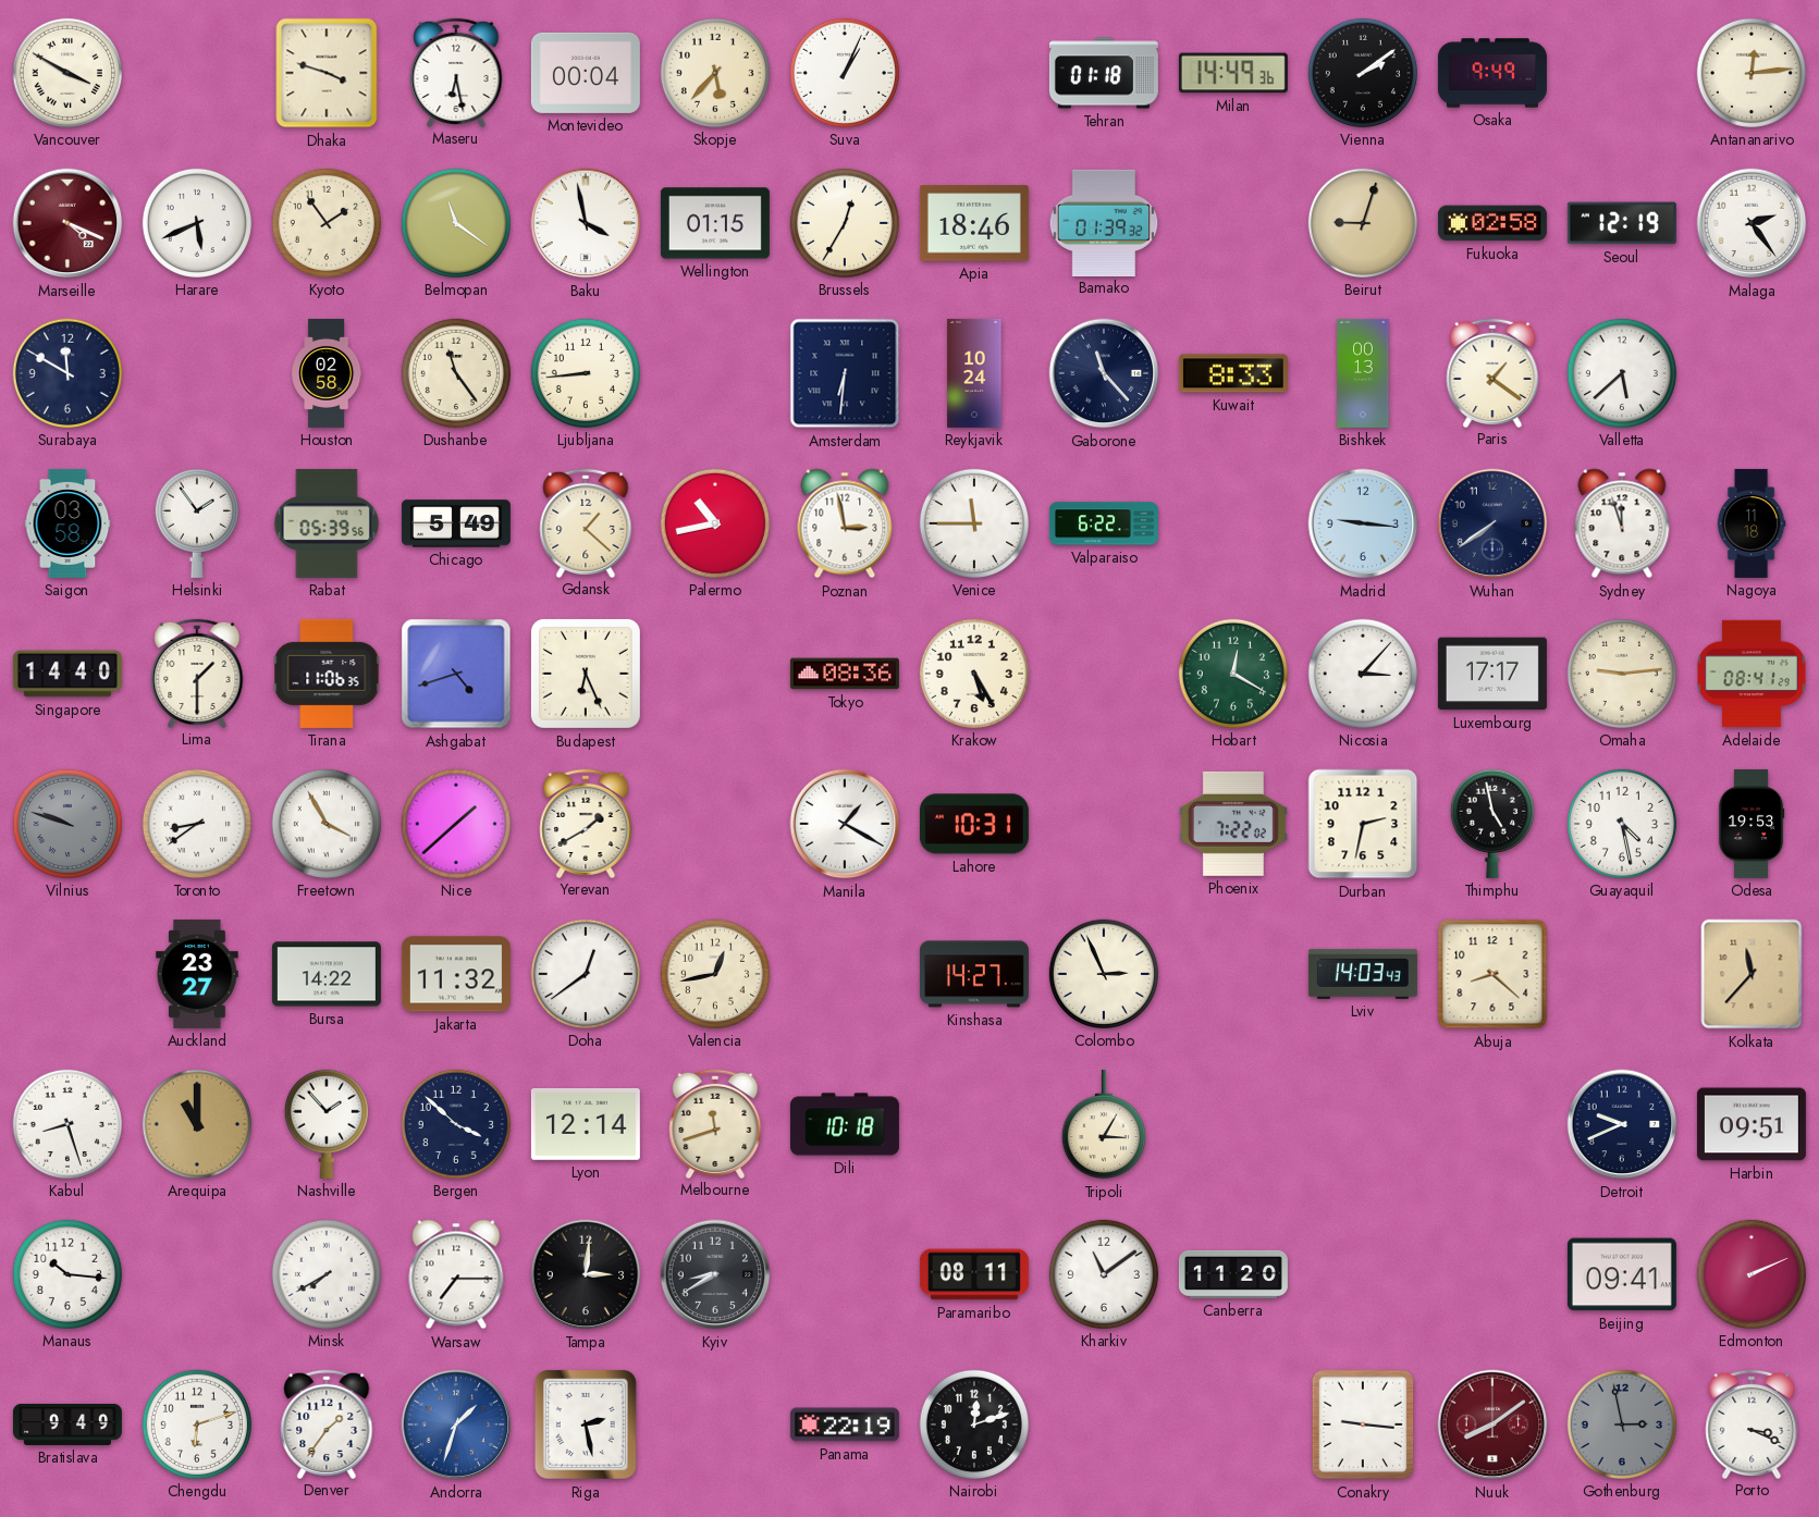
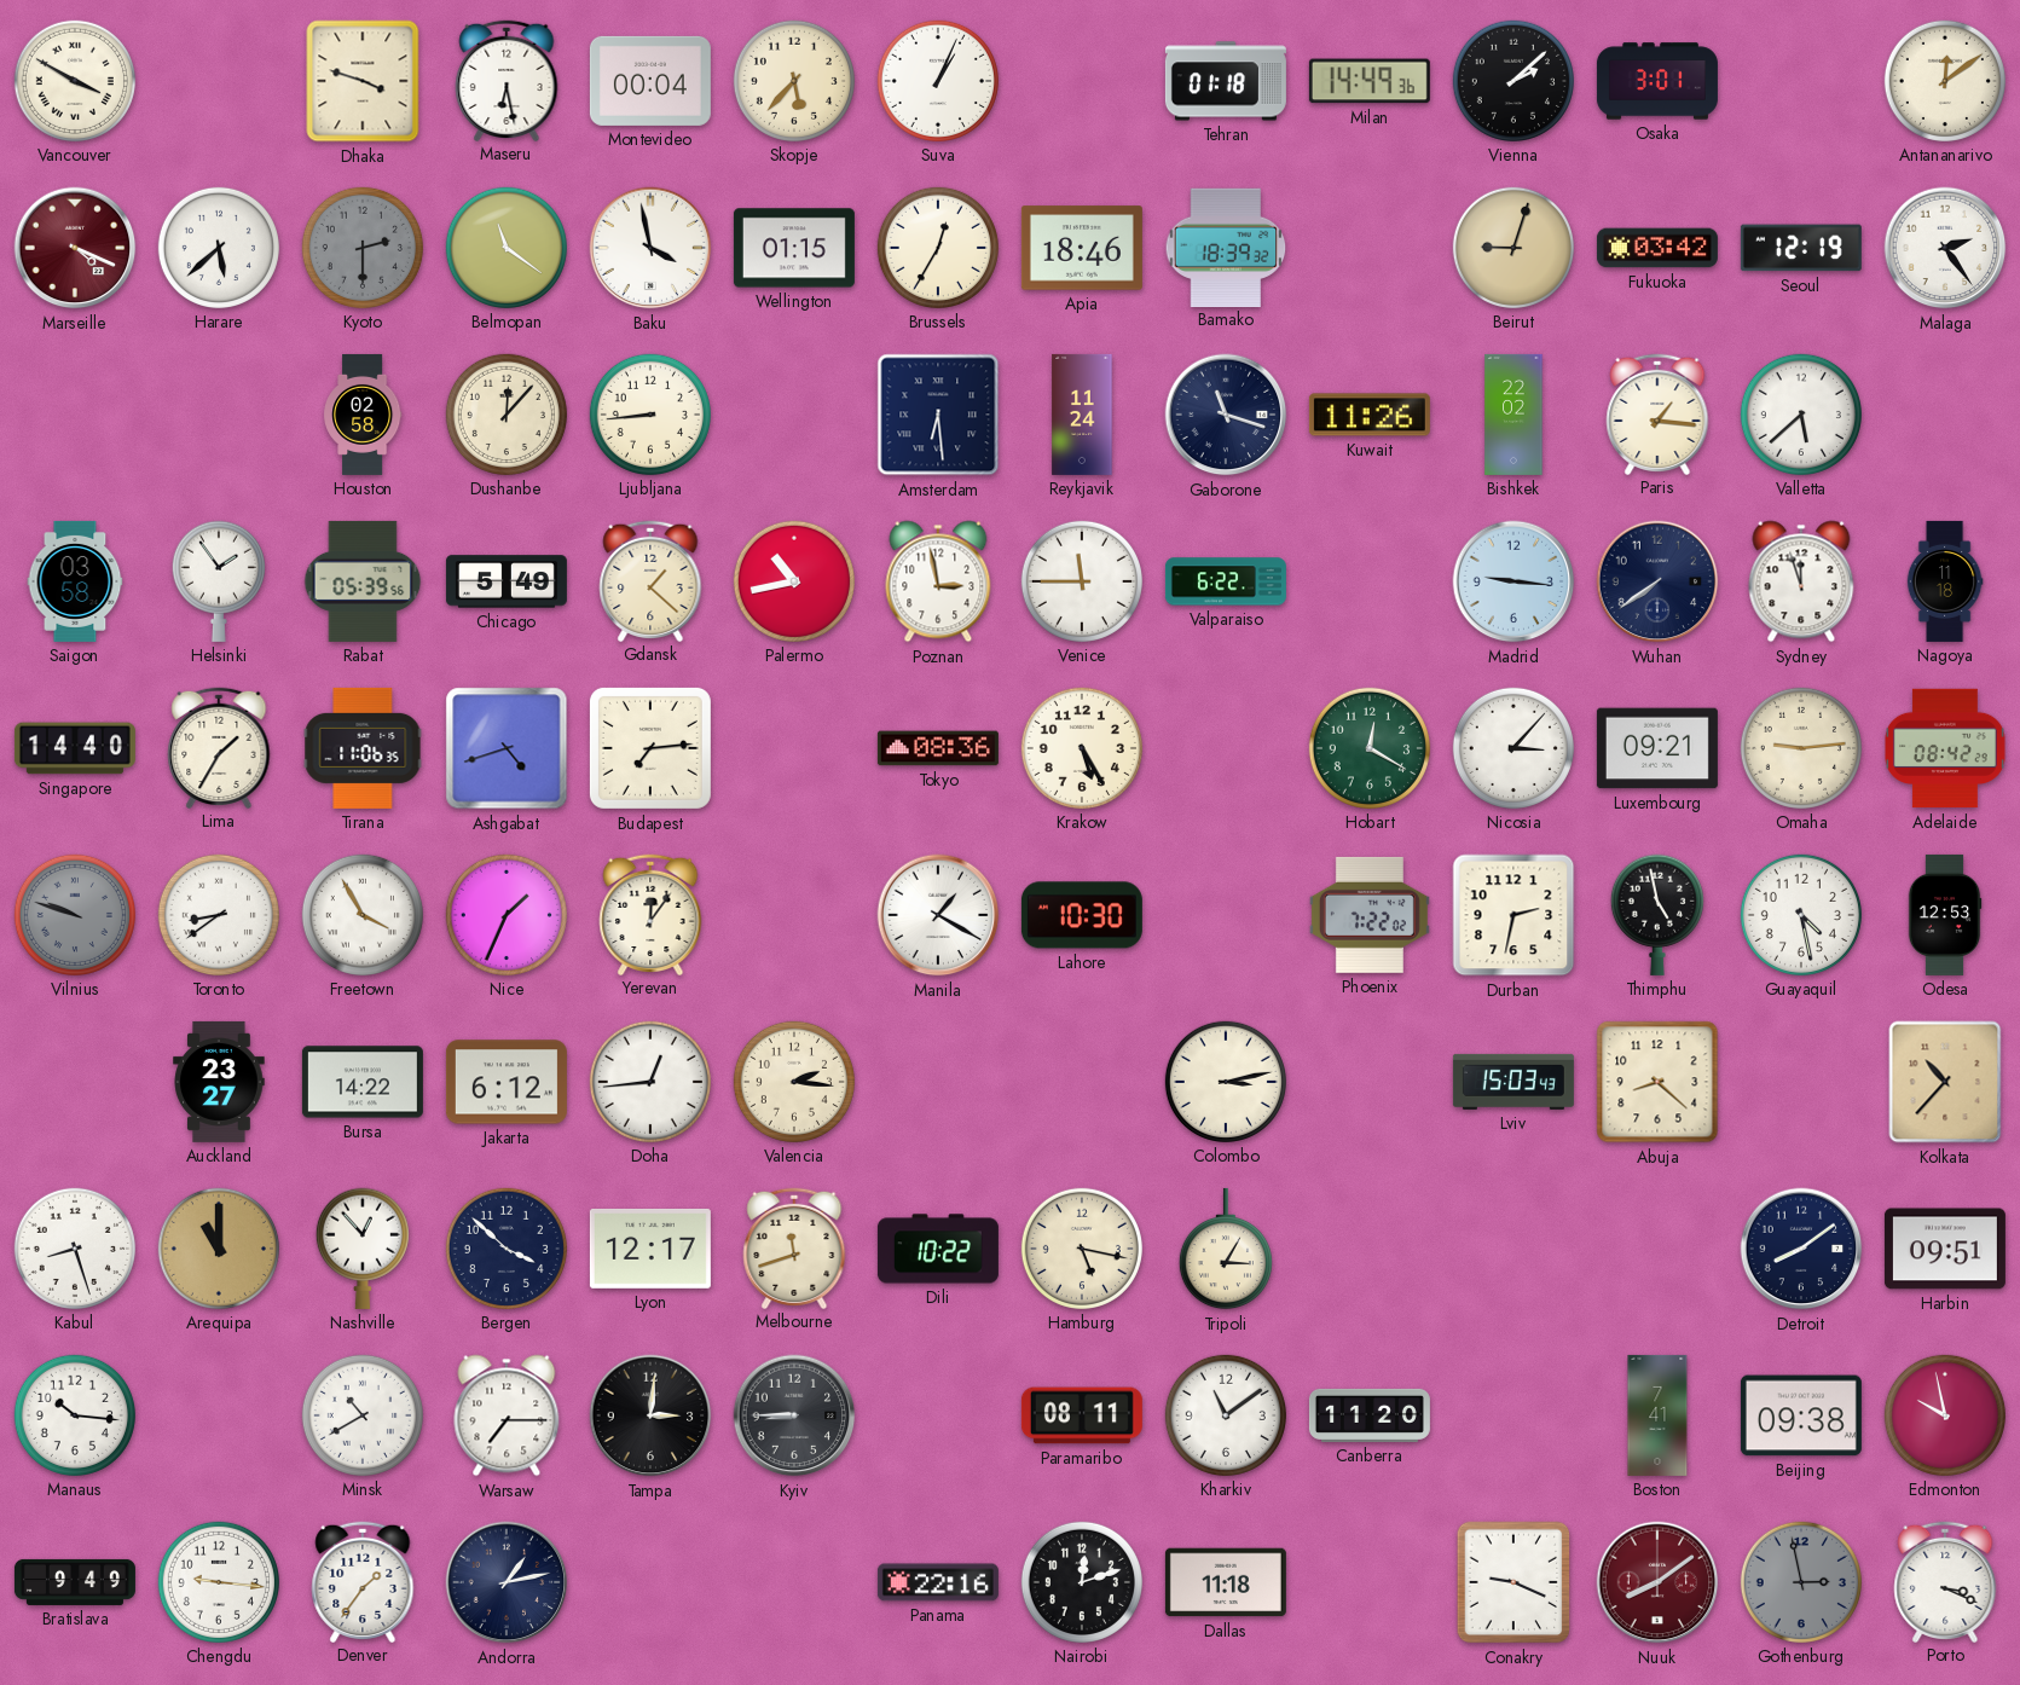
Vienna: 2:09 -> 2:08 (1513, 81)
Osaka: 9:49 -> 3:01 (1657, 81)
Antananarivo: 12:14 -> 12:09 (1945, 81)
Harare: 5:41 -> 5:38 (219, 248)
Kyoto: 1:54 -> 2:30 (363, 248)
Kyoto dial: cream -> grey (363, 248)
Bamako: 01:39 -> 18:39 (1226, 247)
Fukuoka: 02:58 -> 03:42 (1657, 248)
Surabaya: 11:50 -> none (67, 373)
Dushanbe: 11:24 -> 12:07 (507, 415)
Amsterdam: 6:31 -> 6:29 (938, 415)
Reykjavik: 10:24 -> 11:24 (1082, 415)
Gaborone: 11:23 -> 11:18 (1226, 415)
Kuwait: 8:33 -> 11:26 (1370, 415)
Bishkek: 00:13 -> 22:02 (1513, 415)
Paris: 1:21 -> 1:16 (1657, 413)
Lima: 1:30 -> 1:35 (219, 747)
Budapest: 6:26 -> 7:14 (650, 748)
Luxembourg: 17:17 -> 09:21 (1657, 748)
Adelaide: 08:41 -> 08:42 (1946, 748)
Nice: 1:38 -> 1:34 (507, 915)
Yerevan: 1:40 -> 12:06 (650, 914)
Lahore: 10:31 -> 10:30 (1082, 915)
Odesa: 19:53 -> 12:53 (1945, 915)
Jakarta: 11:32 -> 6:12 (507, 1082)
Doha: 12:39 -> 12:44 (650, 1082)
Valencia: 12:43 -> 2:16 (794, 1082)
Kinshasa: 14:27 -> none (974, 974)
Colombo: 2:56 -> 3:13 (1226, 1082)
Lviv: 14:03 -> 15:03 (1513, 1082)
Kolkata: 11:37 -> 10:37 (1945, 1082)
Nashville: 1:53 -> 12:53 (363, 1249)
Lyon: 12:14 -> 12:17 (650, 1249)
Dili: 10:18 -> 10:22 (938, 1249)
Hamburg: none -> 5:17 (1082, 1249)
Detroit: 9:41 -> 8:09 (1801, 1249)
Minsk: 7:40 -> 10:40 (363, 1415)
Kyiv: 8:40 -> 8:45 (794, 1415)
Boston: none -> 7:41 (1657, 1415)
Beijing: 09:41 -> 09:38 (1801, 1415)
Edmonton: 2:11 -> 9:58 (1945, 1415)
Chengdu: 6:12 -> 9:16 (219, 1582)
Andorra: 1:33 -> 1:13 (507, 1582)
Andorra dial: blue -> navy (507, 1582)
Riga: 2:28 -> none (586, 1424)
Panama: 22:19 -> 22:16 (938, 1582)
Dallas: none -> 11:18 (1226, 1582)
Conakry: 9:16 -> 9:19 (1513, 1582)
